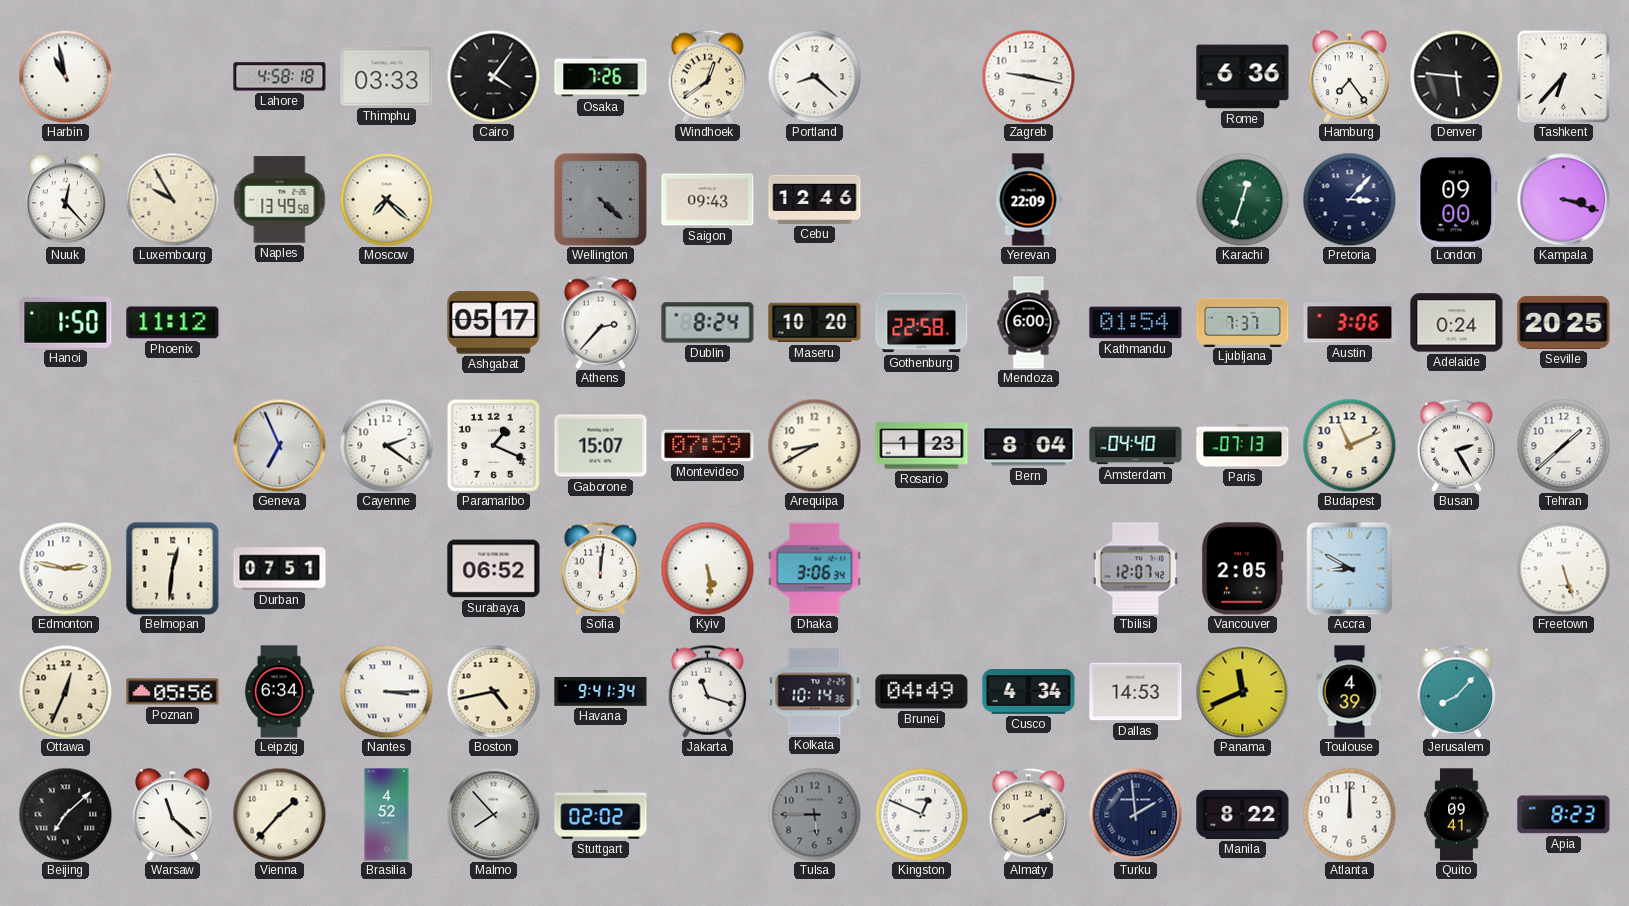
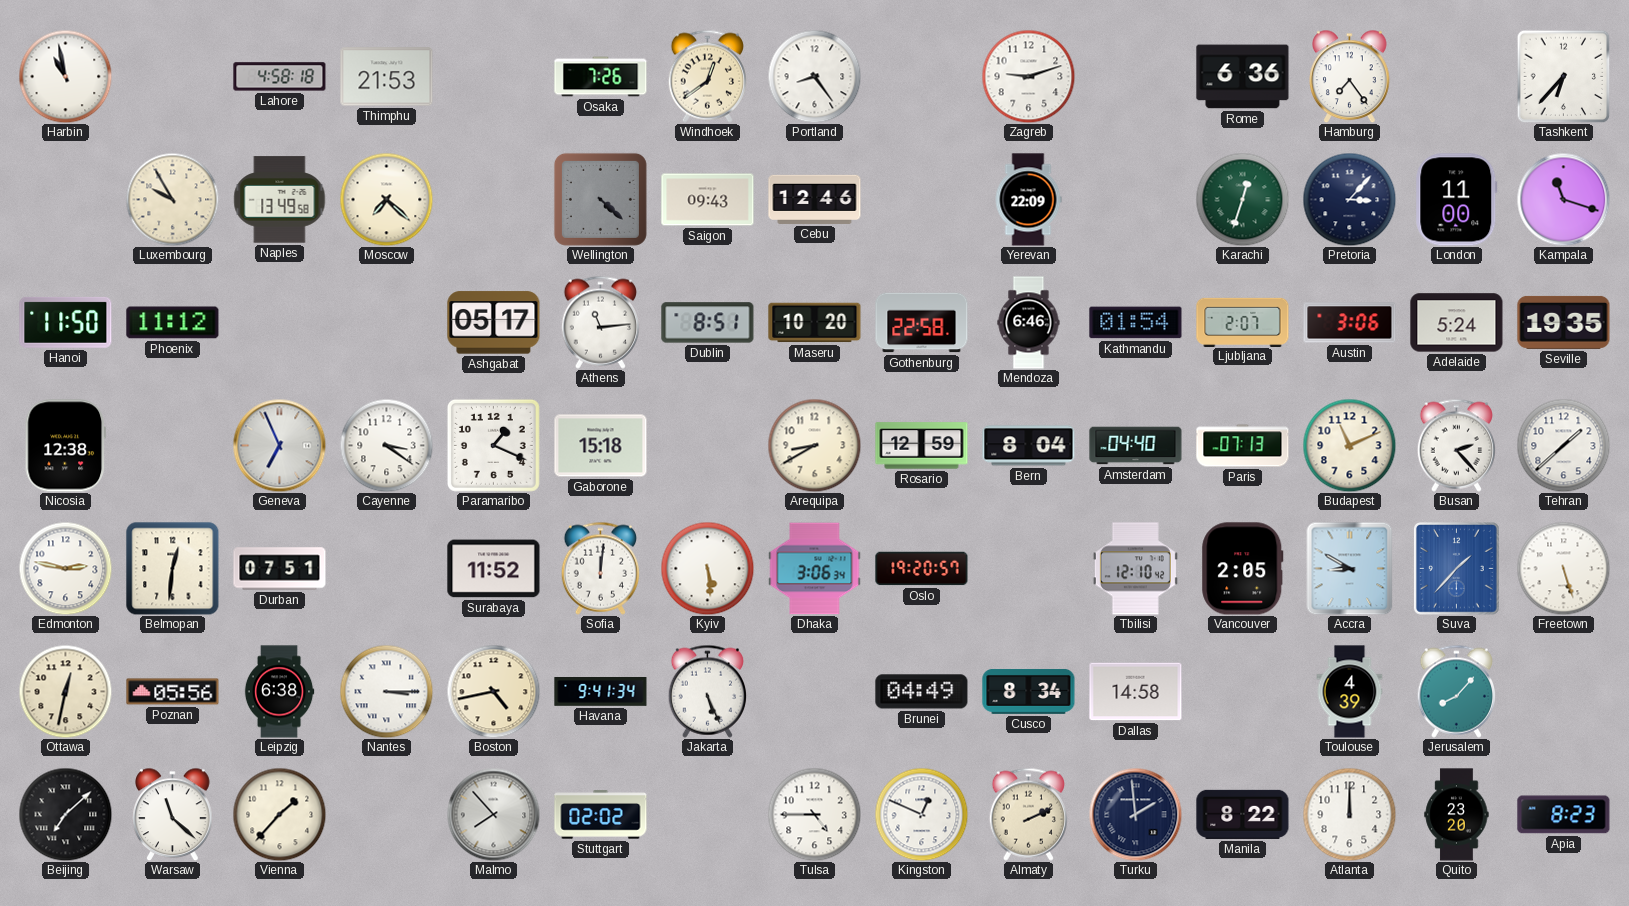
Thimphu: 03:33 -> 21:53 (387, 77)
Cairo: 4:06 -> none (493, 76)
Portland: 8:22 -> 8:24 (814, 76)
Zagreb: 9:17 -> 9:12 (1028, 76)
Denver: 5:46 -> none (1456, 76)
Nuuk: 12:23 -> none (66, 199)
London: 09:00 -> 11:00 (1457, 200)
Kampala: 3:18 -> 11:18 (1563, 199)
Hanoi: 1:50 -> 11:50 (66, 322)
Athens: 2:37 -> 11:14 (600, 322)
Dublin: 8:24 -> 8:51 (708, 323)
Mendoza: 6:00 -> 6:46 (1029, 323)
Ljubljana: 7:37 -> 2:07 (1243, 322)
Adelaide: 0:24 -> 5:24 (1457, 323)
Seville: 20:25 -> 19:35 (1564, 322)
Nicosia: none -> 12:38 (65, 446)
Cayenne: 2:21 -> 3:21 (386, 445)
Gaborone: 15:07 -> 15:18 (601, 446)
Montevideo: 07:59 -> none (708, 446)
Rosario: 1:23 -> 12:59 (922, 446)
Busan: 2:25 -> 2:23 (1456, 445)
Surabaya: 06:52 -> 11:52 (494, 569)
Oslo: none -> 19:20 (922, 569)
Tbilisi: 12:07 -> 12:10 (1135, 569)
Suva: none -> 1:37 (1456, 569)
Ottawa: 12:34 -> 12:32 (65, 691)
Leipzig: 6:34 -> 6:38 (279, 692)
Jakarta: 11:18 -> 5:26 (707, 691)
Kolkata: 10:14 -> none (814, 692)
Cusco: 4:34 -> 8:34 (1029, 692)
Dallas: 14:53 -> 14:58 (1136, 692)
Panama: 11:41 -> none (1242, 691)
Brasilia: 4:52 -> none (387, 815)
Tulsa: 5:45 -> 4:45 (814, 814)
Tulsa dial: grey -> white (814, 814)
Quito: 09:41 -> 23:20 (1457, 815)
